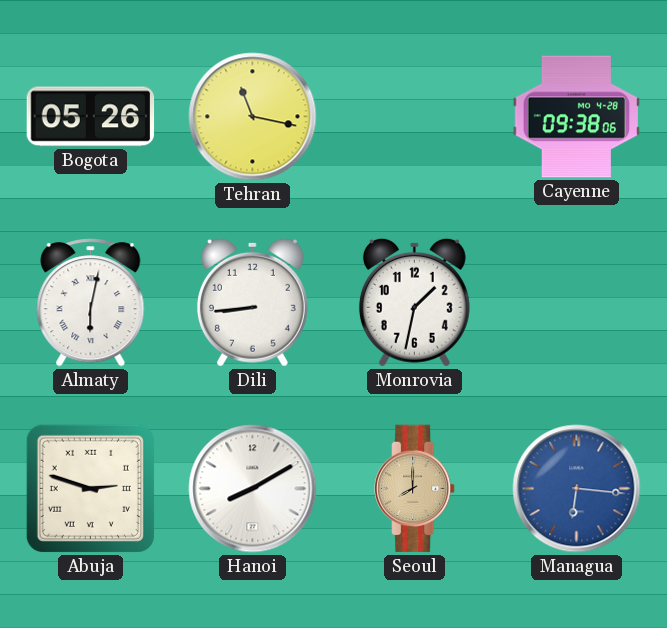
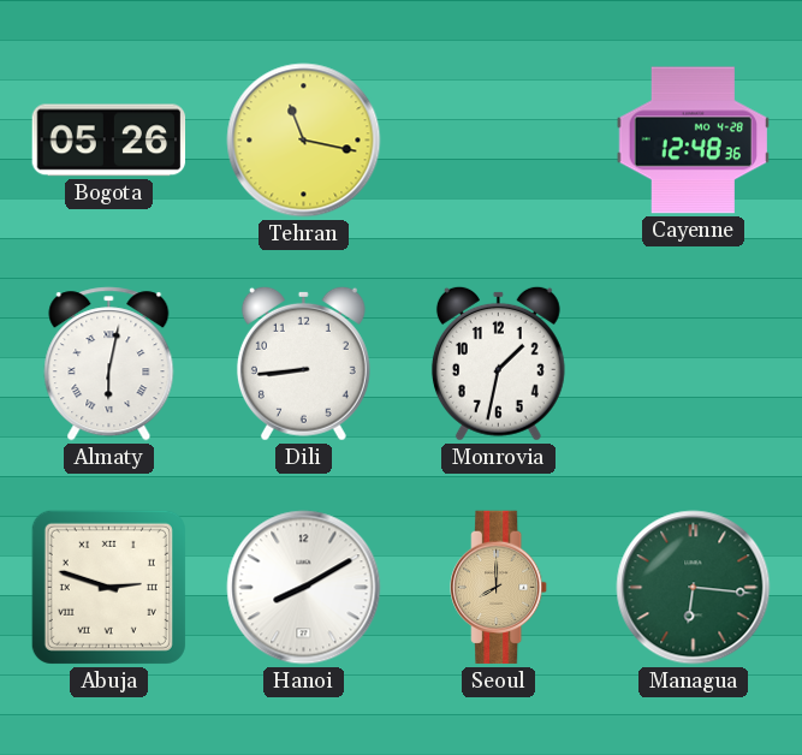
Cayenne: 09:38 -> 12:48 (694, 141)
Managua dial: blue -> green (694, 588)
